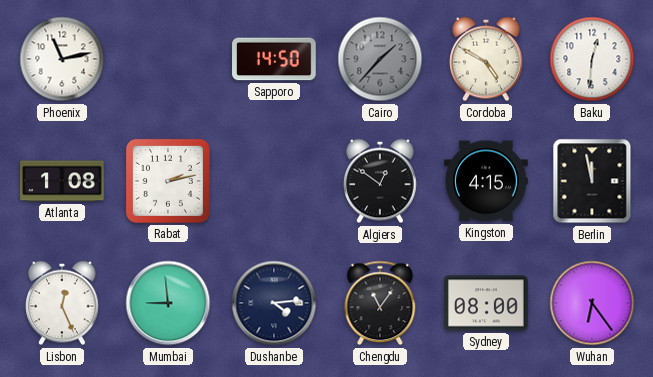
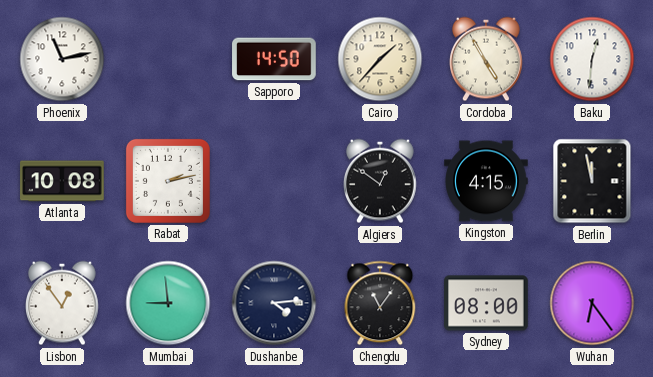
Cairo dial: grey -> cream (380, 59)
Cordoba: 4:50 -> 4:55 (487, 59)
Atlanta: 1:08 -> 10:08 (62, 181)
Lisbon: 12:26 -> 12:54 (63, 303)
